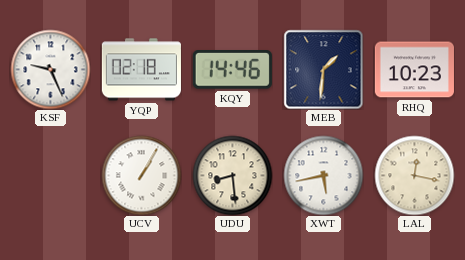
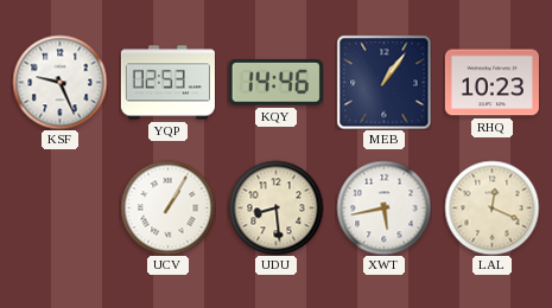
YQP: 02:18 -> 02:53 (167, 83)
MEB: 1:31 -> 1:06 (383, 82)
LAL: 12:17 -> 12:19 (491, 207)
